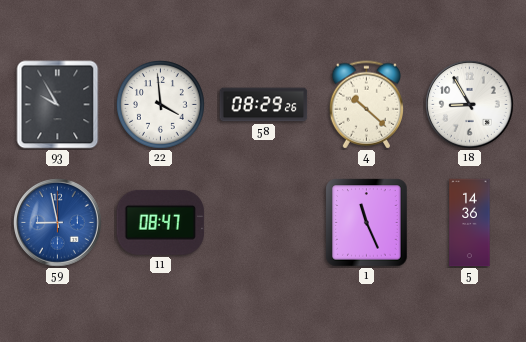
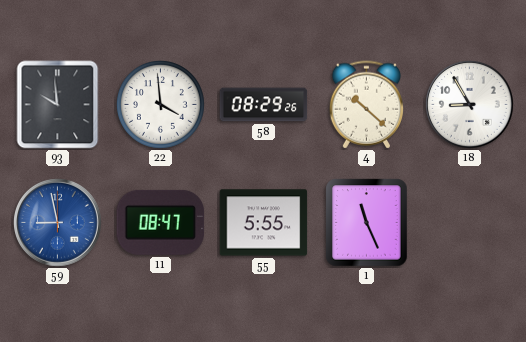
93: 9:55 -> 9:59 (58, 105)
55: none -> 5:55 (264, 223)
5: 14:36 -> none (470, 223)
